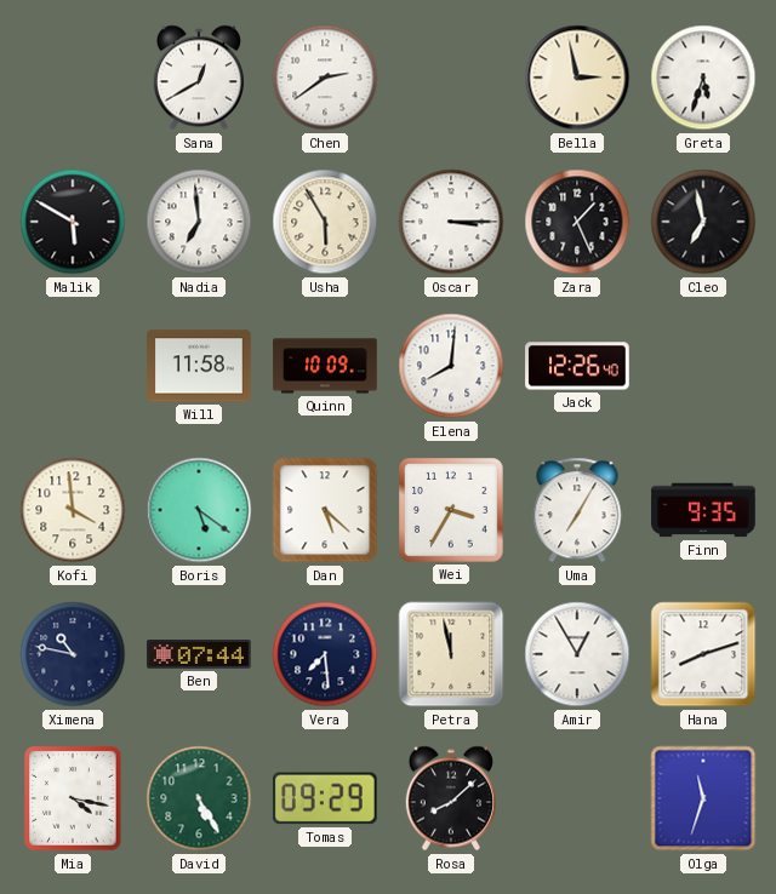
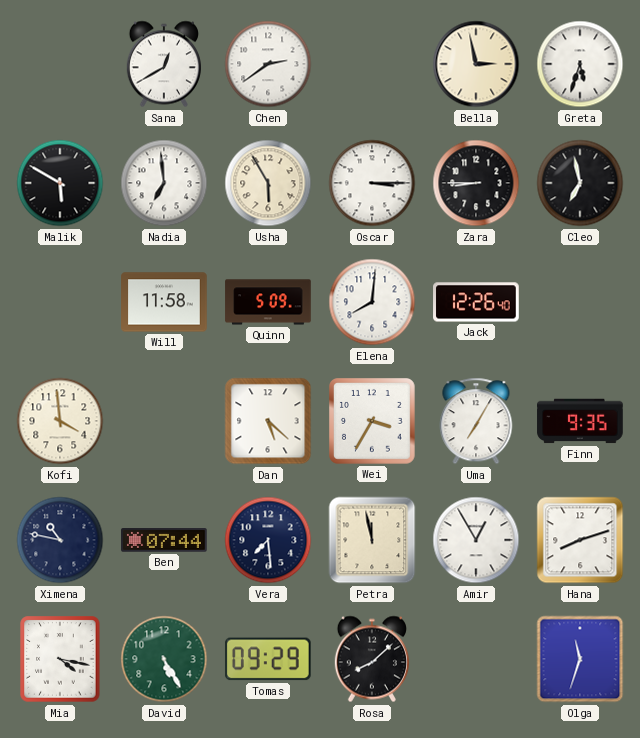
Zara: 1:26 -> 8:45 (476, 183)
Quinn: 10:09 -> 5:09 (268, 302)
Boris: 5:21 -> none (199, 510)
